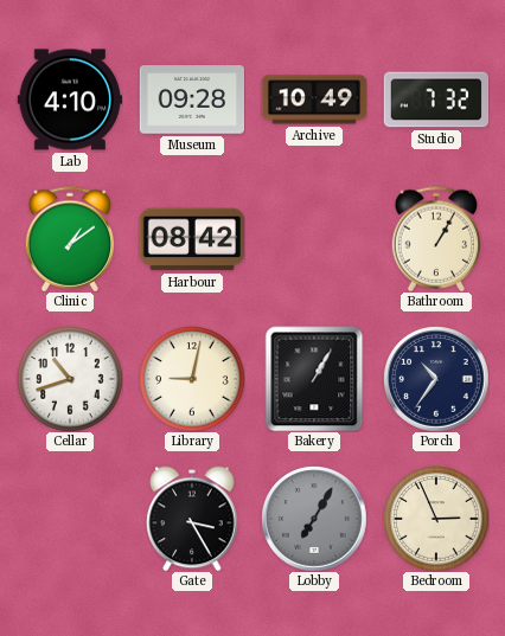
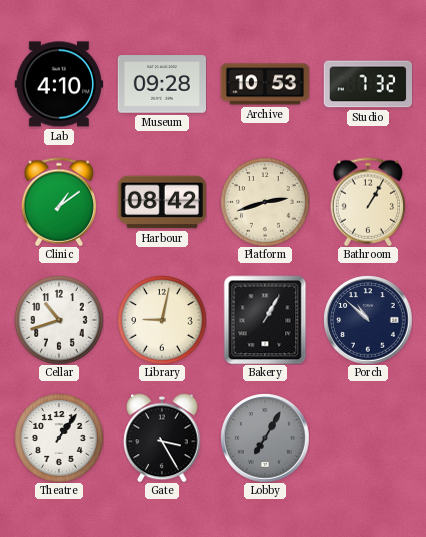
Archive: 10:49 -> 10:53 (265, 84)
Platform: none -> 2:42 (265, 202)
Porch: 10:36 -> 10:52 (368, 320)
Theatre: none -> 1:06 (59, 438)
Bedroom: 2:56 -> none (436, 519)
